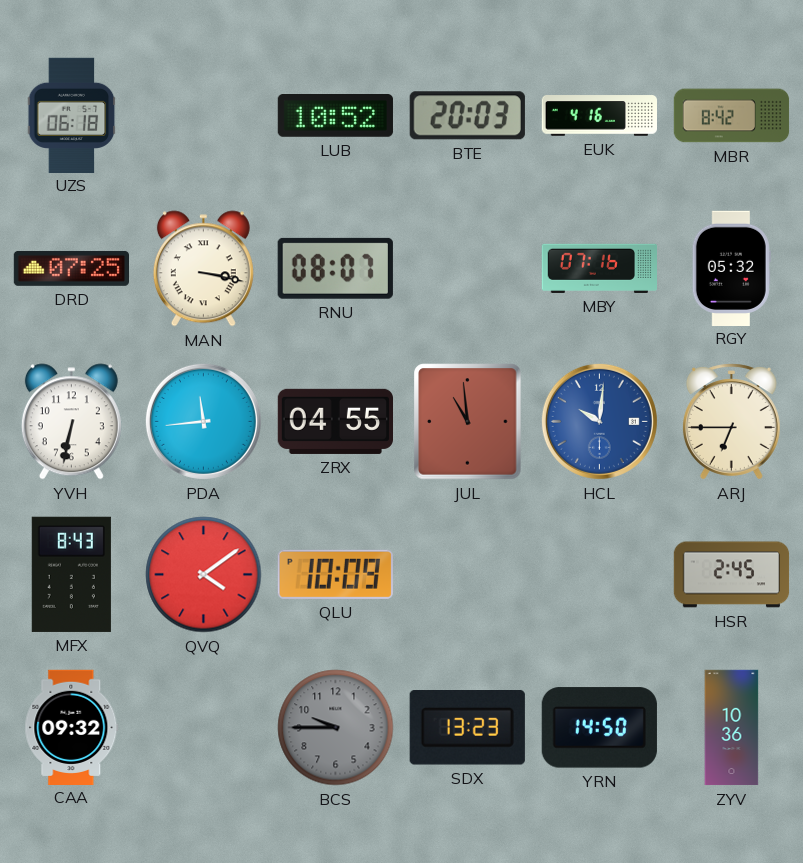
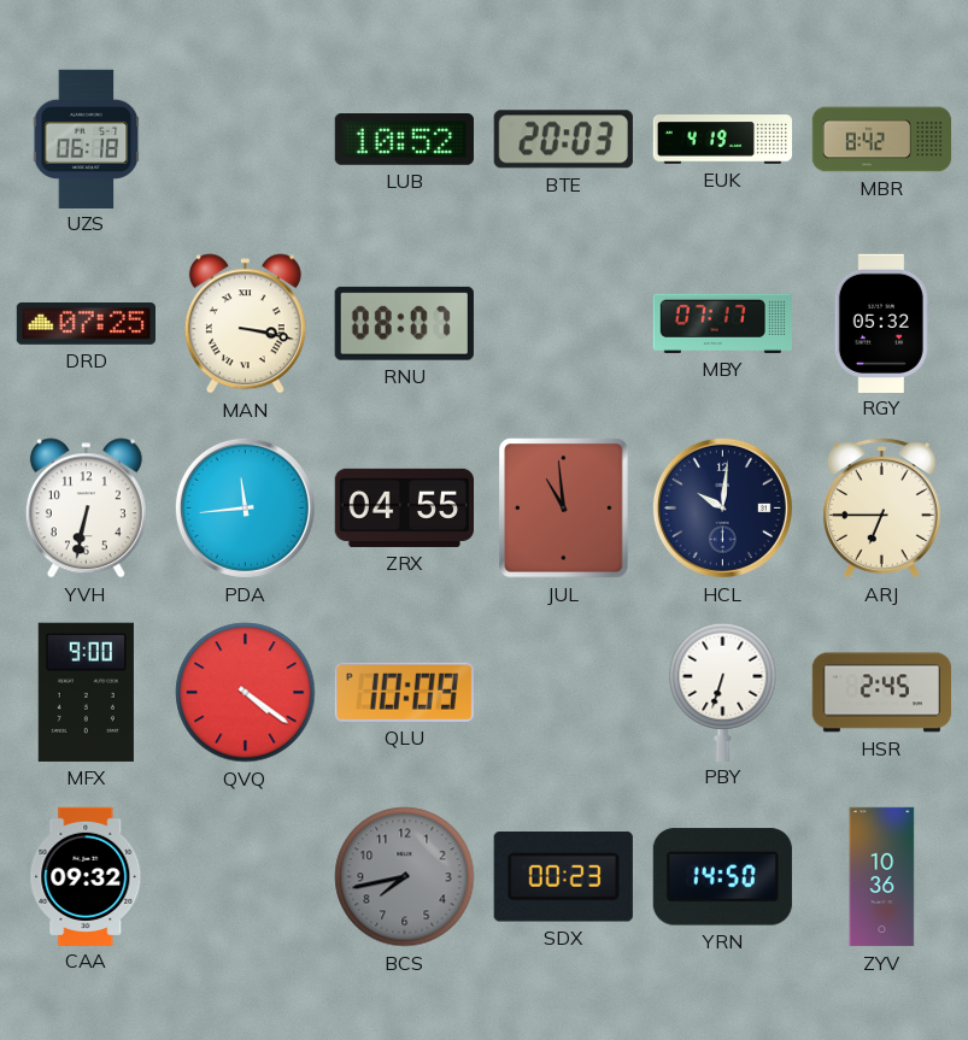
EUK: 4:16 -> 4:19 (723, 140)
MBY: 07:16 -> 07:17 (722, 323)
HCL dial: blue -> navy (722, 507)
MFX: 8:43 -> 9:00 (86, 692)
QVQ: 4:09 -> 4:21 (246, 693)
PBY: none -> 6:33 (723, 692)
BCS: 9:45 -> 7:43 (405, 877)
SDX: 13:23 -> 00:23 (563, 877)
